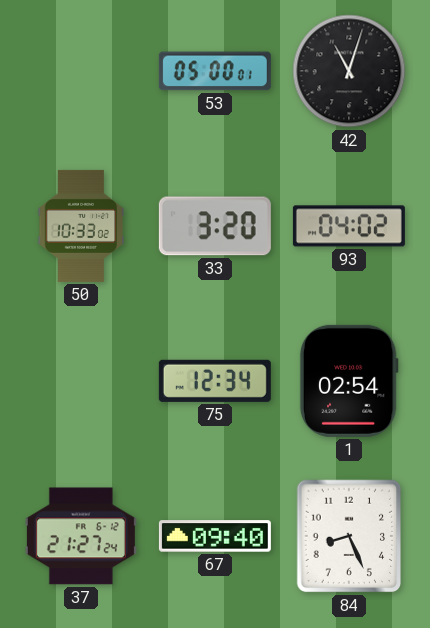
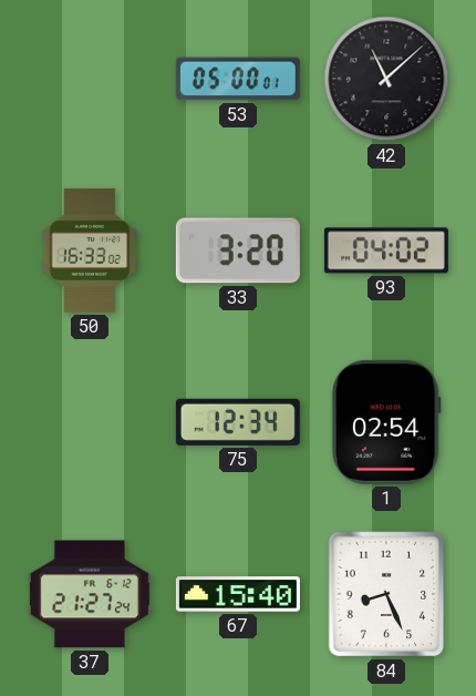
42: 11:03 -> 11:08 (386, 79)
50: 10:33 -> 16:33 (90, 250)
67: 09:40 -> 15:40 (238, 594)
